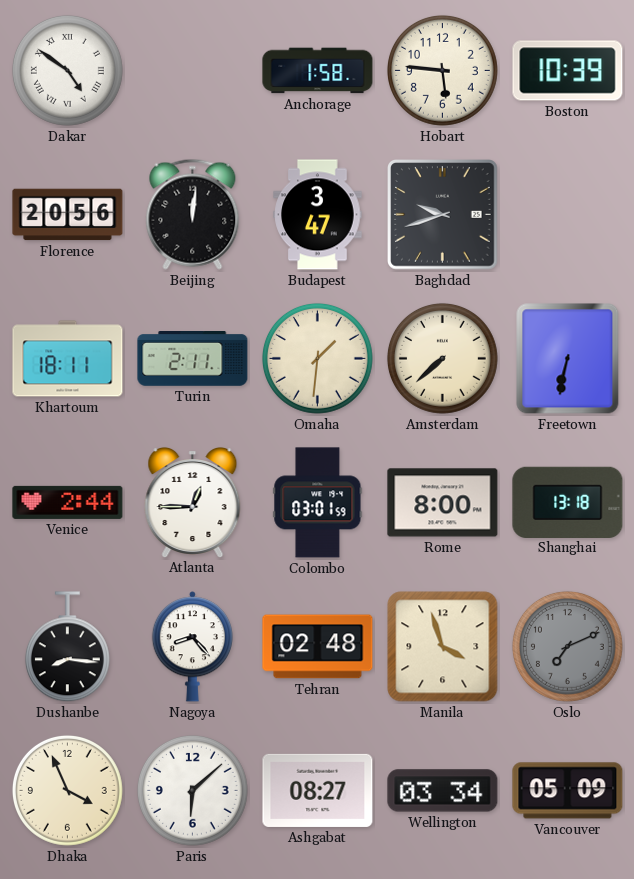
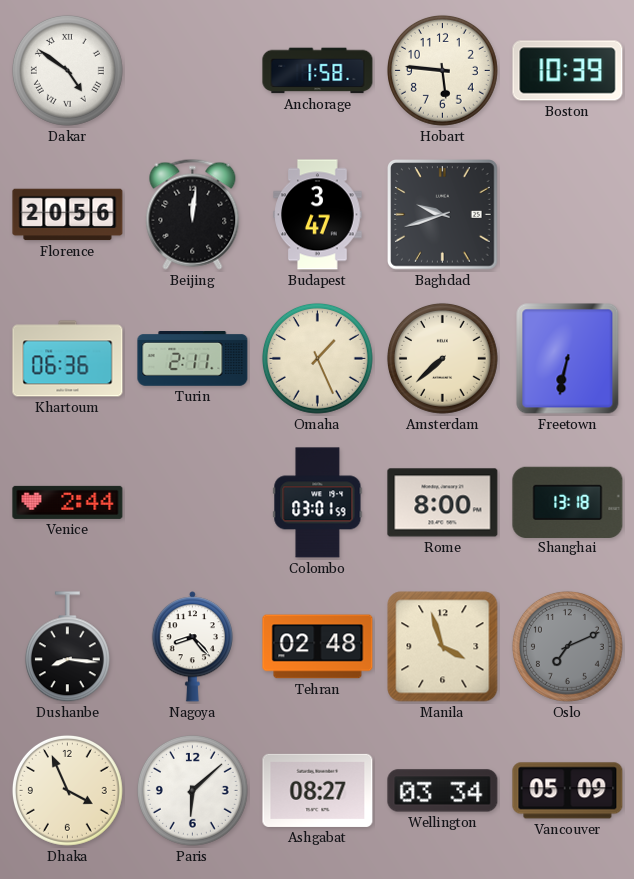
Khartoum: 18:11 -> 06:36 (68, 359)
Omaha: 1:31 -> 1:26 (317, 358)
Atlanta: 12:45 -> none (193, 503)
